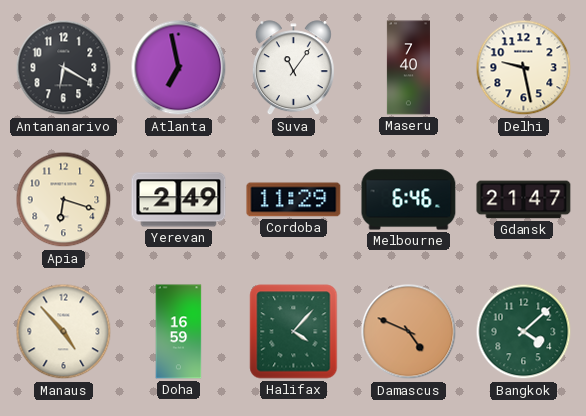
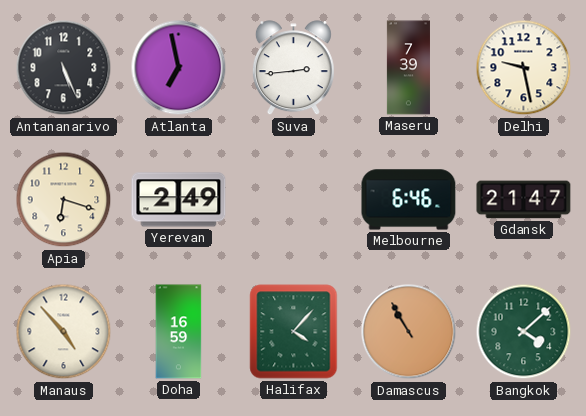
Antananarivo: 6:20 -> 5:26 (64, 68)
Suva: 11:06 -> 2:44 (293, 68)
Maseru: 7:40 -> 7:39 (408, 68)
Cordoba: 11:29 -> none (294, 200)
Damascus: 4:49 -> 10:55 (409, 332)
